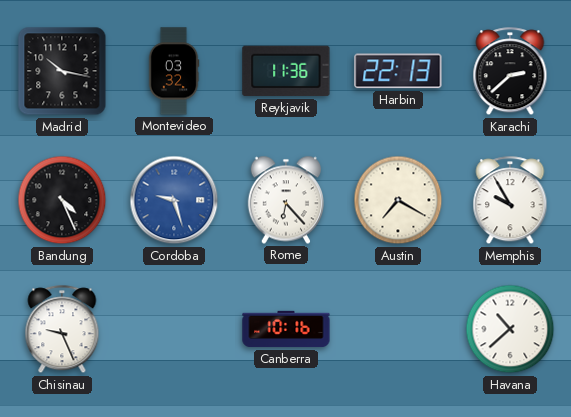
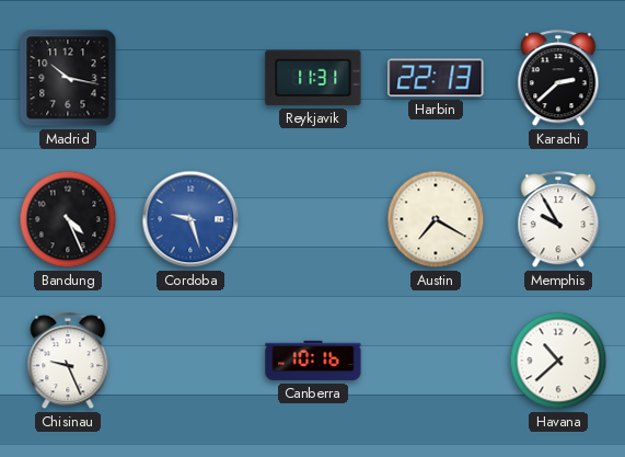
Montevideo: 03:32 -> none (174, 71)
Reykjavik: 11:36 -> 11:31 (313, 78)
Rome: 6:23 -> none (285, 200)
